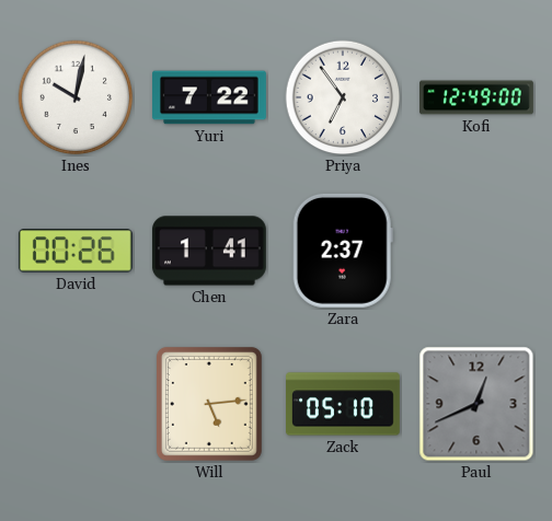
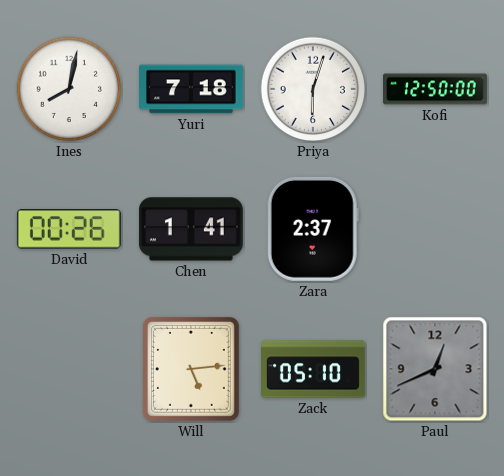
Ines: 10:02 -> 8:02 (69, 89)
Yuri: 7:22 -> 7:18 (192, 89)
Priya: 6:54 -> 6:03 (313, 89)
Kofi: 12:49 -> 12:50 (436, 89)
